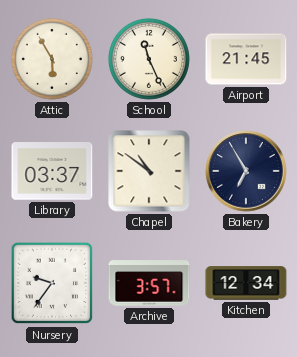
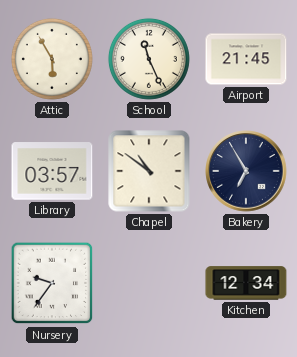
Library: 03:37 -> 03:57 (52, 171)
Archive: 3:57 -> none (149, 283)
